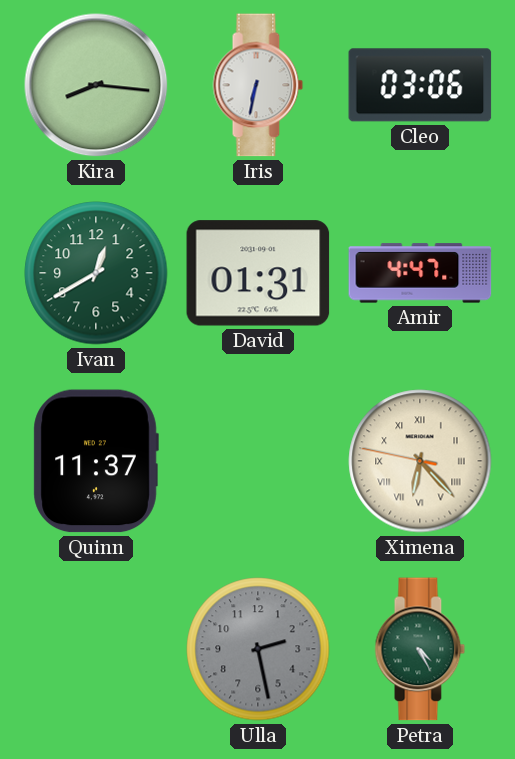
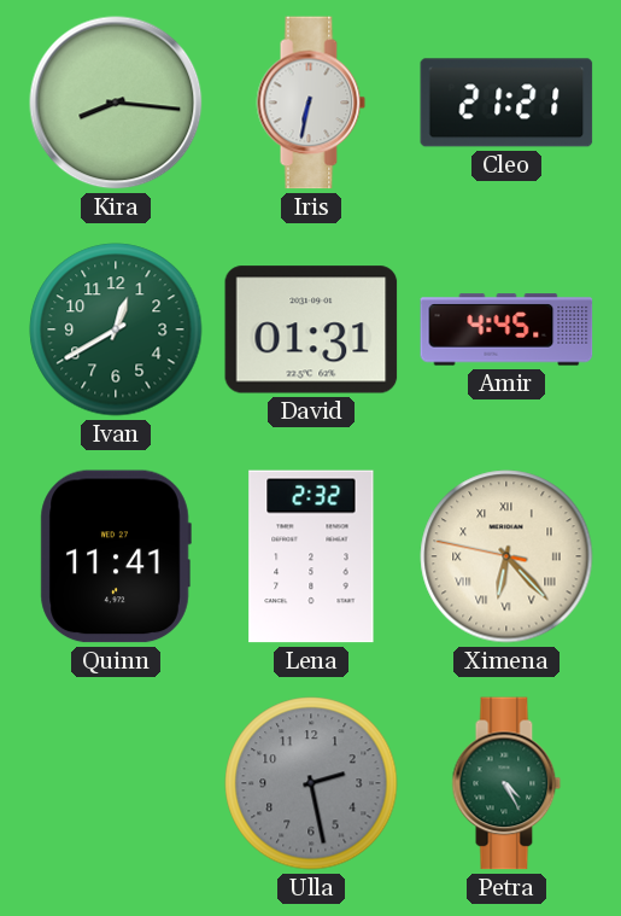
Cleo: 03:06 -> 21:21 (506, 103)
Amir: 4:47 -> 4:45 (506, 329)
Quinn: 11:37 -> 11:41 (116, 556)
Lena: none -> 2:32 (311, 556)
